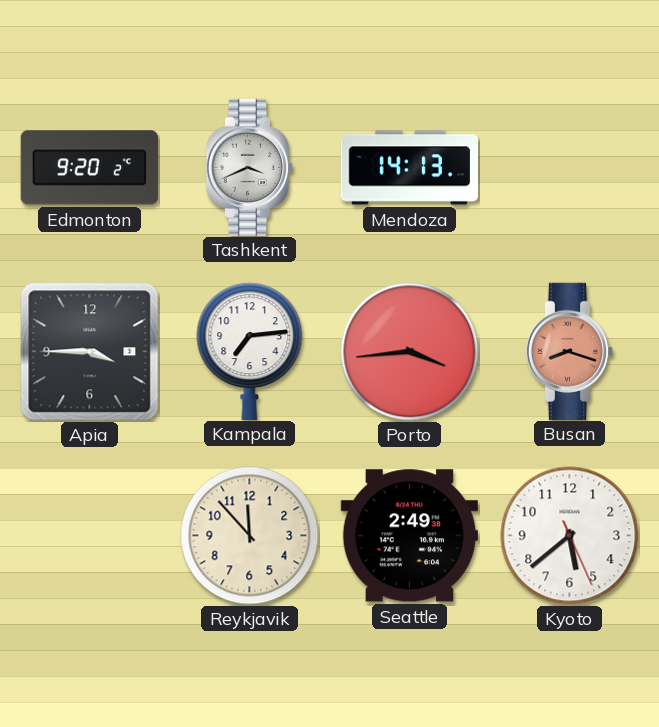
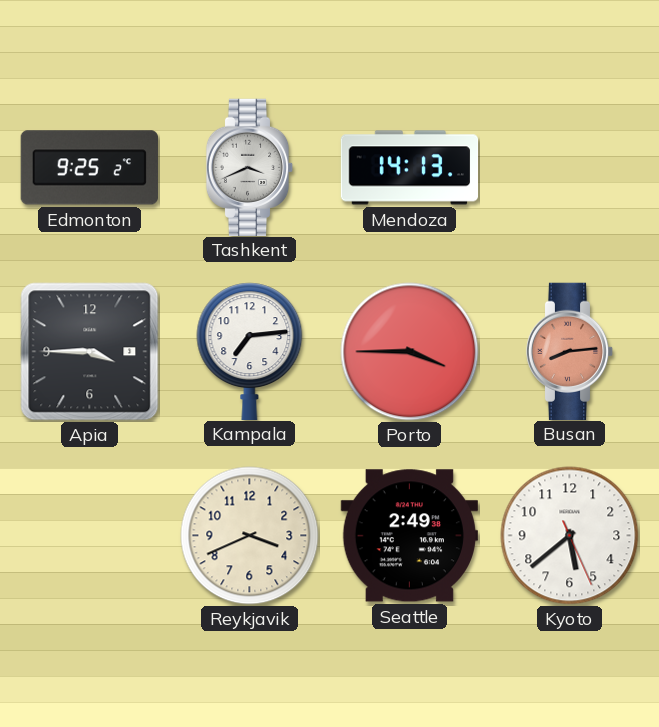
Edmonton: 9:20 -> 9:25 (89, 168)
Porto: 3:44 -> 3:45 (410, 352)
Busan: 8:18 -> 8:14 (570, 351)
Reykjavik: 11:53 -> 3:41 (250, 536)
